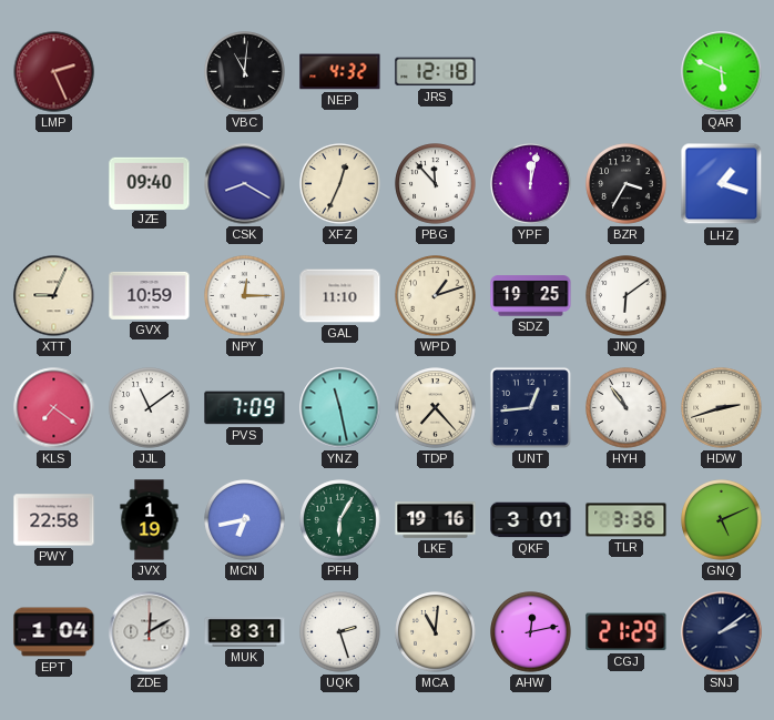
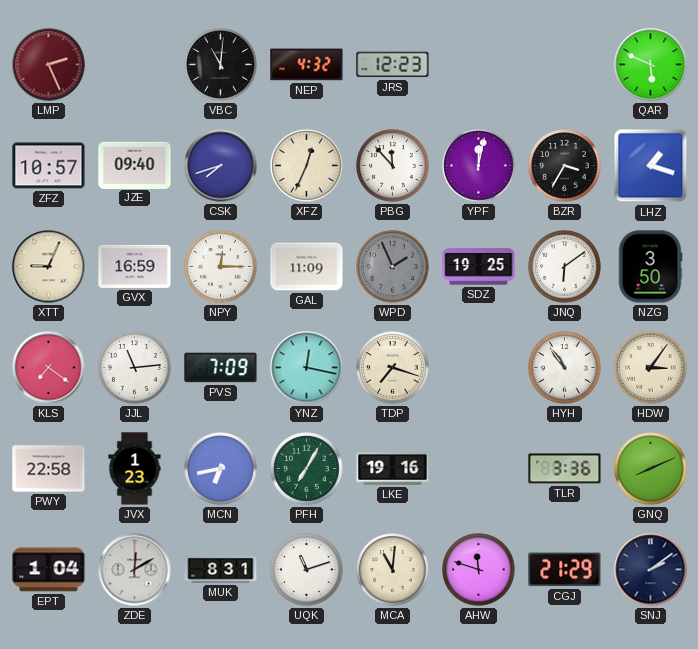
JRS: 12:18 -> 12:23 (393, 65)
ZFZ: none -> 10:57 (49, 166)
CSK: 8:20 -> 7:42 (221, 166)
GVX: 10:59 -> 16:59 (135, 266)
GAL: 11:10 -> 11:09 (307, 267)
WPD: 1:12 -> 1:56 (393, 267)
WPD dial: cream -> grey (393, 267)
NZG: none -> 3:50 (650, 267)
JJL: 11:09 -> 11:14 (135, 368)
YNZ: 11:28 -> 12:17 (307, 368)
TDP: 7:23 -> 7:18 (393, 368)
UNT: 12:44 -> none (530, 407)
HDW: 2:42 -> 3:06 (651, 368)
JVX: 1:19 -> 1:23 (135, 469)
PFH: 6:05 -> 7:05 (307, 469)
QKF: 3:01 -> none (531, 520)
GNQ: 5:11 -> 8:11 (651, 469)
UQK: 2:27 -> 11:12 (307, 570)
AHW: 12:13 -> 11:48 (479, 570)
